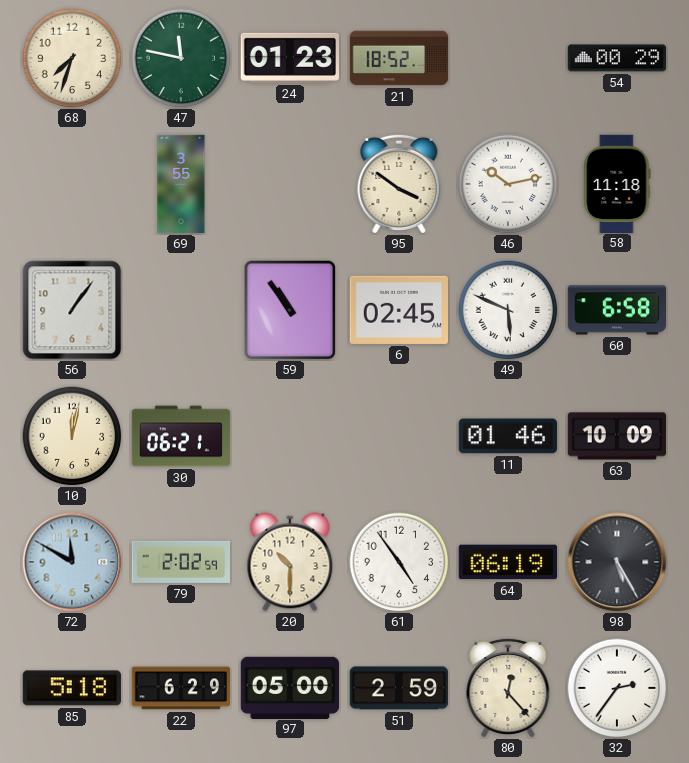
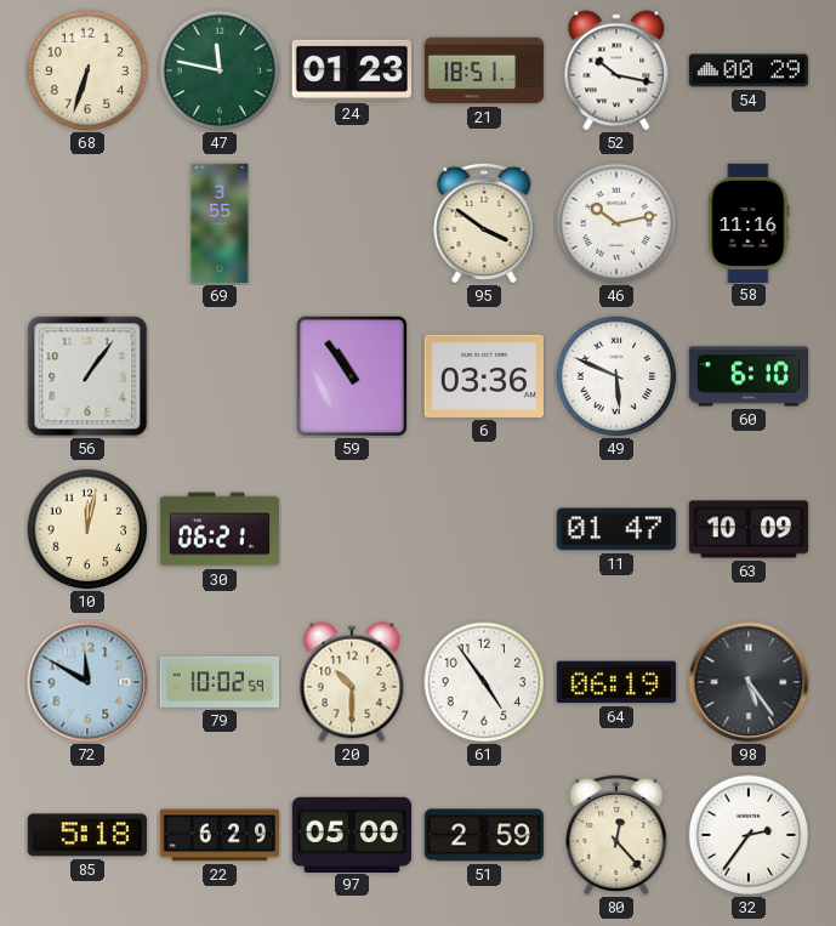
68: 7:33 -> 6:33 (87, 70)
21: 18:52 -> 18:51 (484, 70)
52: none -> 10:17 (616, 70)
58: 11:18 -> 11:16 (749, 222)
6: 02:45 -> 03:36 (483, 376)
60: 6:58 -> 6:10 (747, 376)
11: 01:46 -> 01:47 (615, 529)
79: 2:02 -> 10:02 (220, 682)
98: 5:25 -> 5:24 (749, 682)
